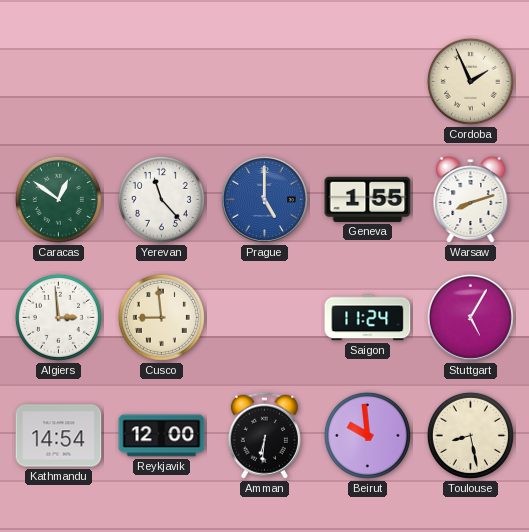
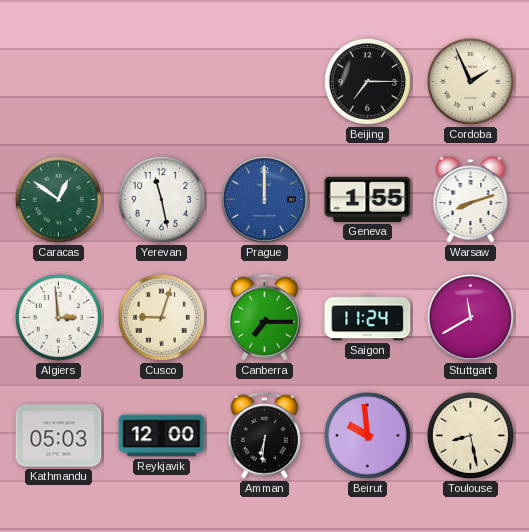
Beijing: none -> 7:15 (367, 81)
Yerevan: 11:23 -> 11:28 (161, 199)
Prague: 5:00 -> 12:00 (264, 199)
Cusco: 8:59 -> 9:03 (161, 317)
Canberra: none -> 7:15 (264, 317)
Stuttgart: 5:05 -> 11:40 (470, 317)
Kathmandu: 14:54 -> 05:03 (59, 436)
